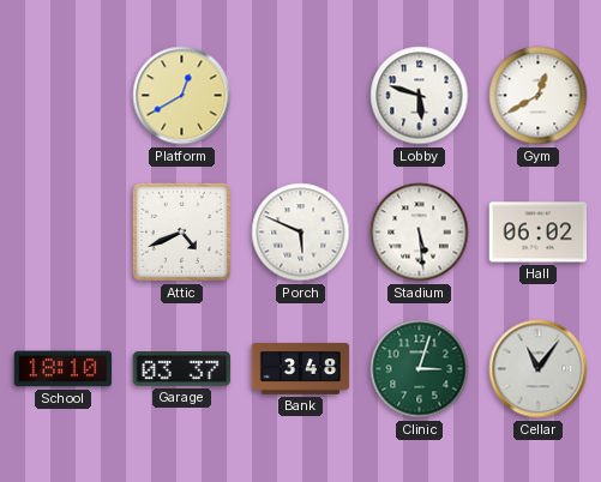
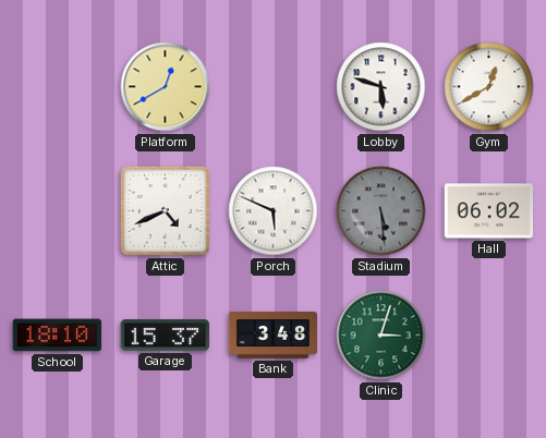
Stadium dial: white -> grey (381, 211)
Garage: 03:37 -> 15:37 (166, 336)
Cellar: 11:06 -> none (539, 369)
